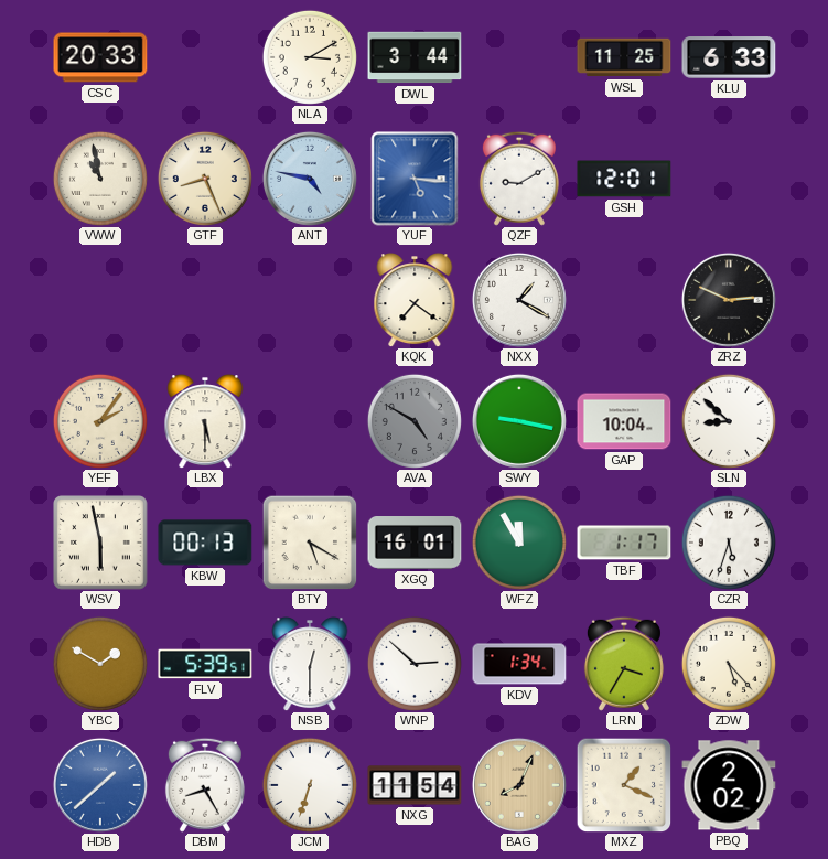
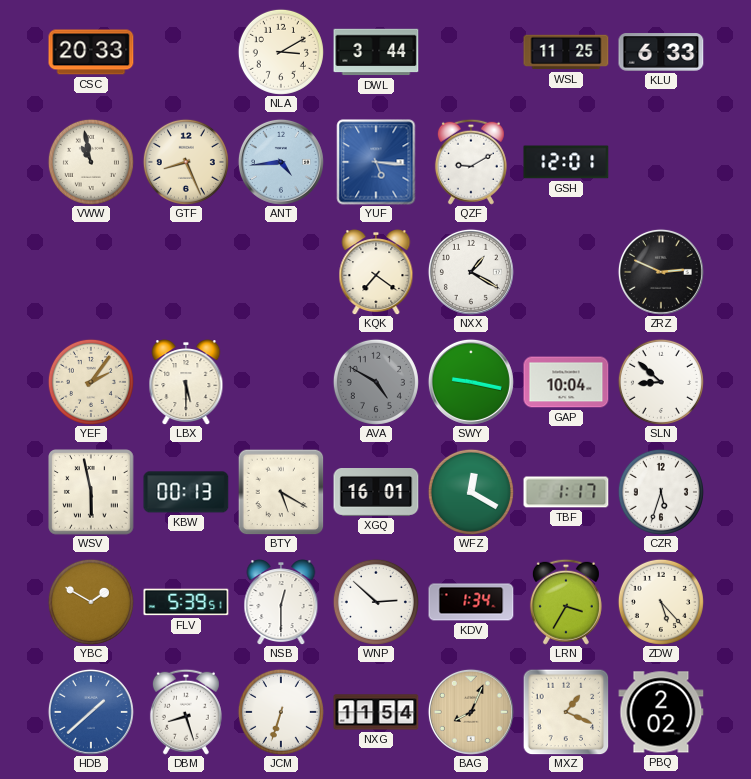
ANT: 4:47 -> 4:44 (281, 162)
WFZ: 11:55 -> 12:20 (471, 492)
DBM: 8:25 -> 8:27 (186, 712)
